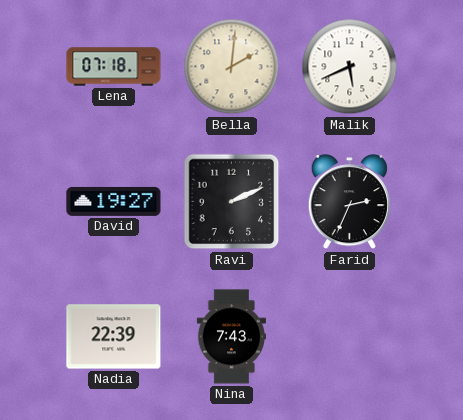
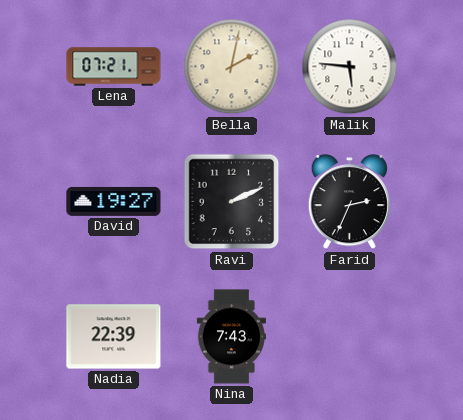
Lena: 07:18 -> 07:21 (114, 67)
Bella: 2:01 -> 2:02 (232, 67)
Malik: 5:41 -> 5:46 (350, 67)
